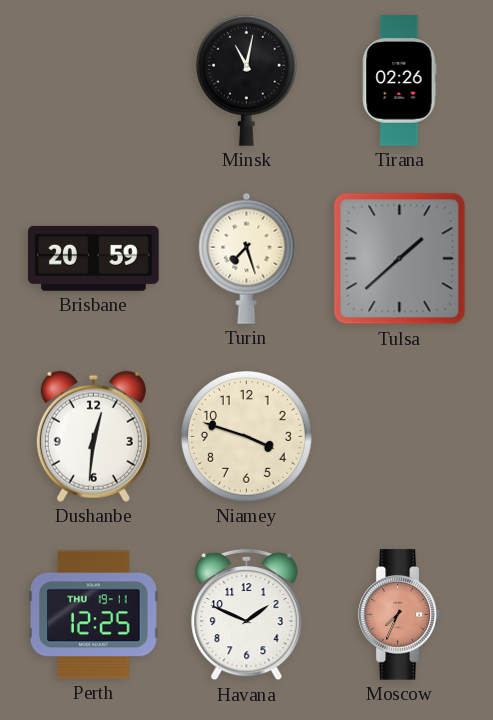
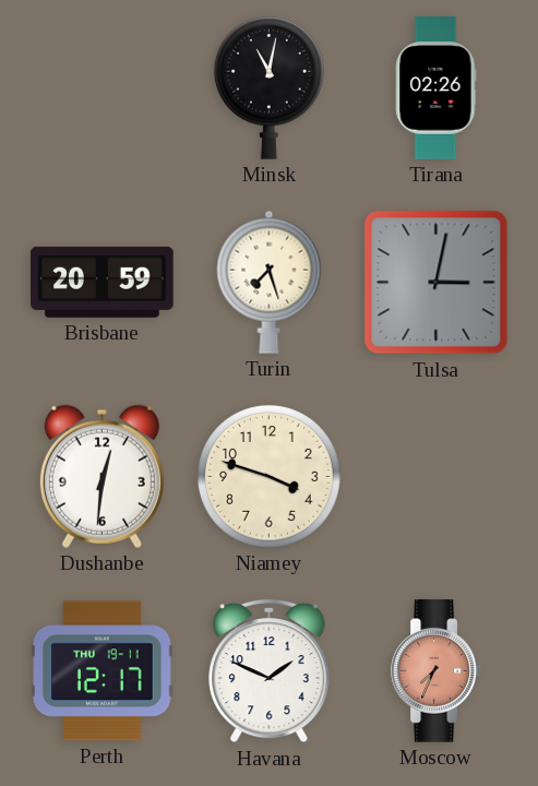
Tulsa: 1:38 -> 3:02 (437, 283)
Perth: 12:25 -> 12:17 (103, 671)
